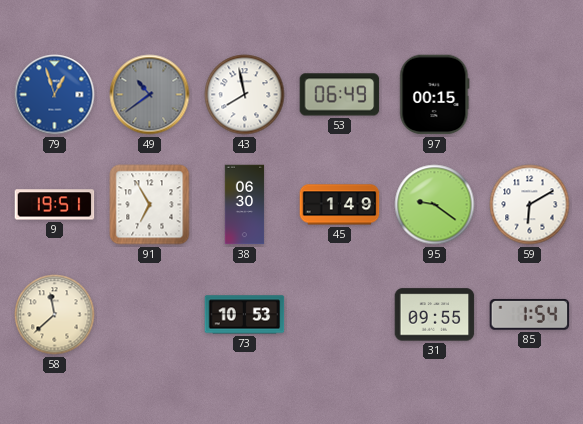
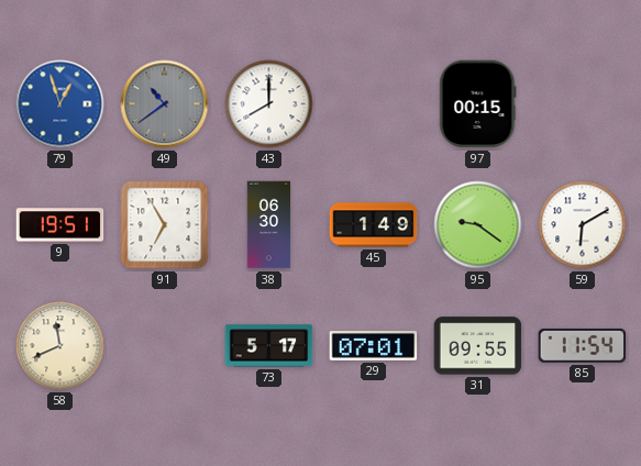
43: 7:58 -> 8:00 (269, 104)
53: 06:49 -> none (340, 95)
58: 11:38 -> 11:41 (60, 346)
73: 10:53 -> 5:17 (269, 346)
29: none -> 07:01 (374, 346)
85: 1:54 -> 11:54 (583, 345)
